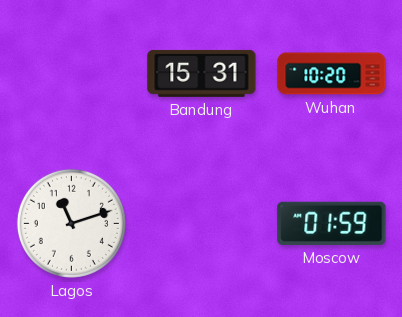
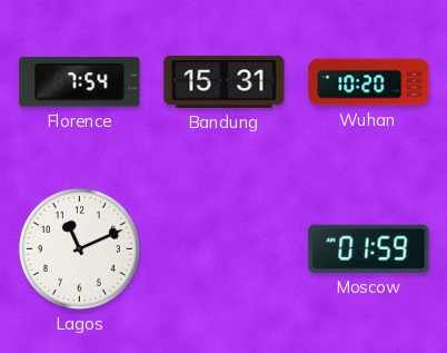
Florence: none -> 7:54 (80, 82)
Lagos: 11:12 -> 11:11 (79, 248)
